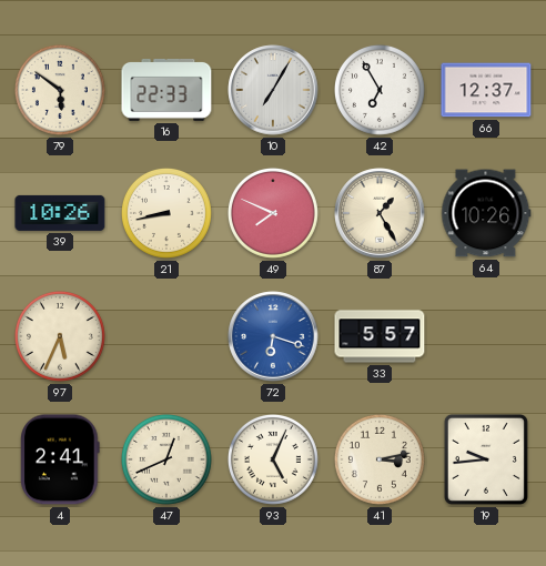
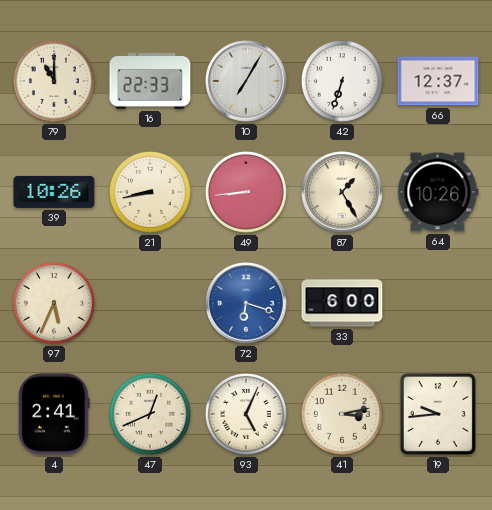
79: 5:51 -> 11:00 (54, 81)
42: 6:55 -> 6:33 (342, 81)
49: 7:49 -> 8:44 (246, 192)
33: 5:57 -> 6:00 (342, 303)
